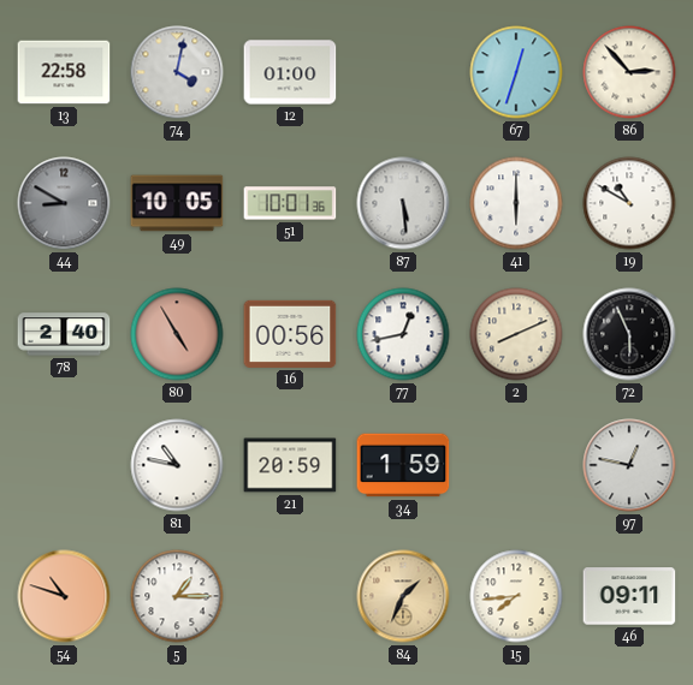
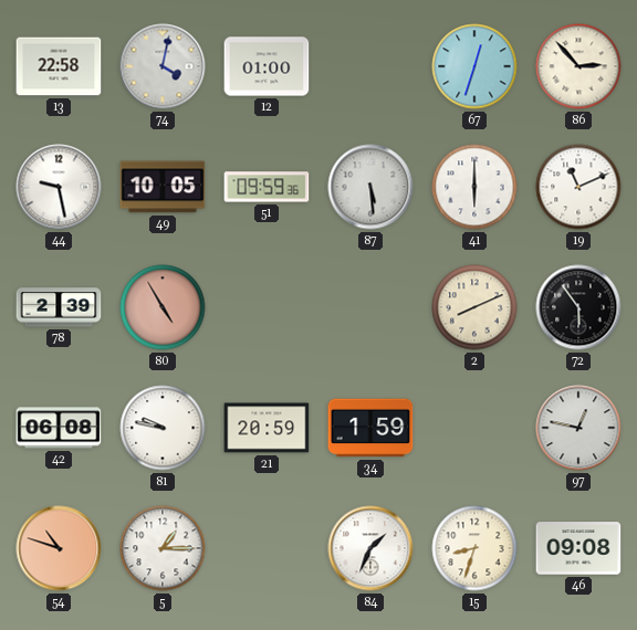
44: 8:50 -> 9:28 (59, 187)
44 dial: grey -> white (59, 187)
51: 10:01 -> 09:59 (267, 187)
19: 10:50 -> 11:11 (578, 187)
78: 2:40 -> 2:39 (59, 307)
16: 00:56 -> none (290, 334)
77: 12:43 -> none (403, 334)
72: 5:56 -> 5:54 (578, 307)
42: none -> 06:08 (59, 428)
81: 10:47 -> 9:47 (163, 428)
84 dial: champagne -> white (370, 548)
15: 7:44 -> 8:33 (474, 548)
46: 09:11 -> 09:08 (578, 548)
